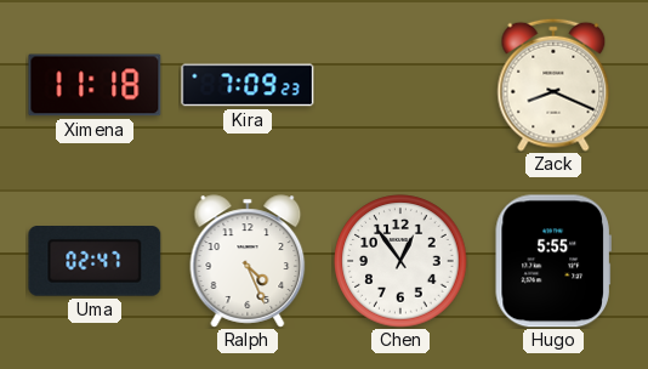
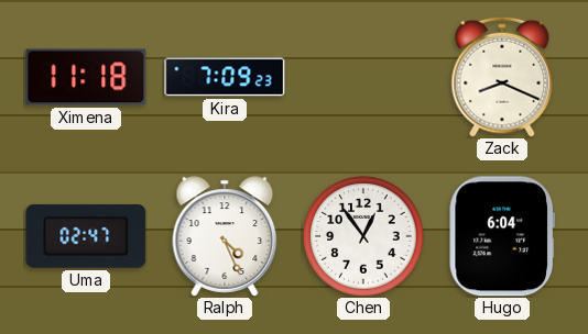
Hugo: 5:55 -> 6:04 (502, 236)
